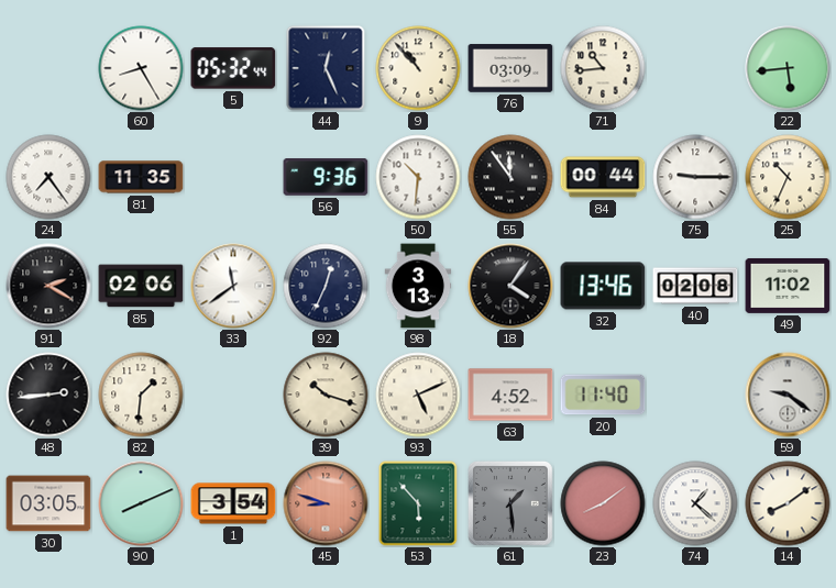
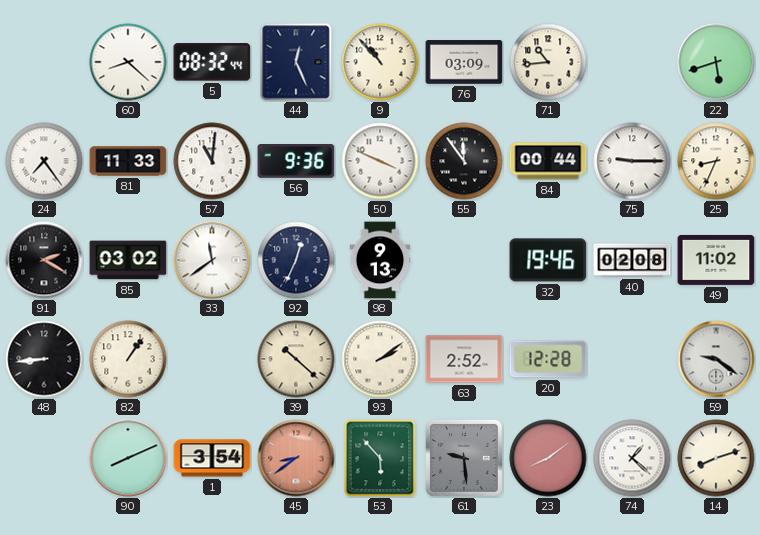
60: 8:25 -> 8:22 (128, 62)
5: 05:32 -> 08:32 (212, 62)
22: 5:44 -> 5:42 (716, 62)
81: 11:35 -> 11:33 (128, 161)
57: none -> 11:01 (212, 161)
50: 10:31 -> 3:49 (380, 161)
25: 10:34 -> 8:34 (716, 161)
85: 02:06 -> 03:02 (128, 260)
98: 3:13 -> 9:13 (380, 260)
18: 4:06 -> none (510, 286)
32: 13:46 -> 19:46 (548, 260)
48: 2:44 -> 8:44 (44, 359)
82: 1:31 -> 1:06 (128, 359)
39: 10:18 -> 10:22 (296, 359)
93: 5:11 -> 2:09 (380, 359)
63: 4:52 -> 2:52 (464, 359)
20: 11:40 -> 12:28 (548, 359)
30: 03:05 -> none (48, 503)
45: 8:48 -> 8:39 (296, 458)
61: 1:29 -> 9:29 (464, 458)
14: 8:09 -> 8:12 (716, 458)
